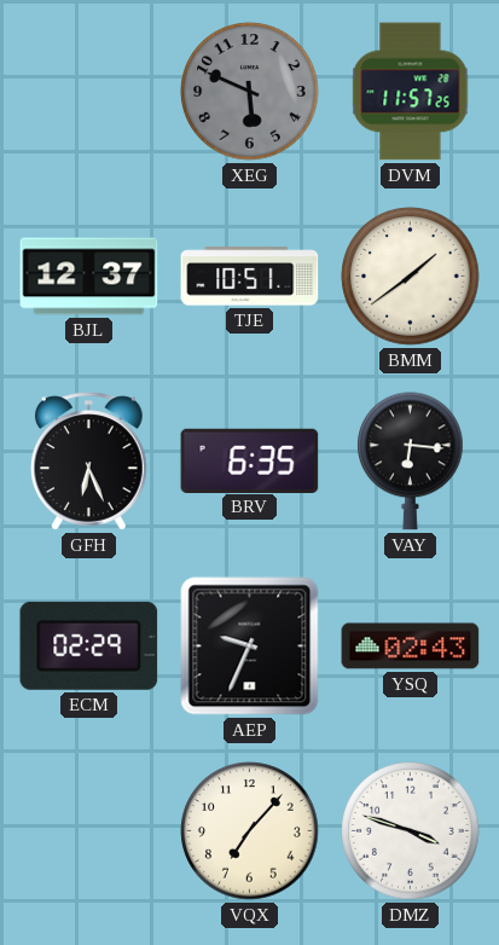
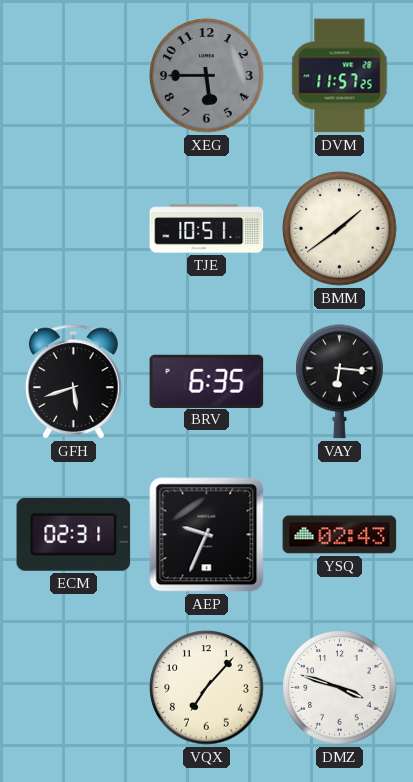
XEG: 5:49 -> 5:45 (207, 76)
BJL: 12:37 -> none (89, 277)
GFH: 6:26 -> 5:42 (74, 382)
ECM: 02:29 -> 02:31 (74, 534)
